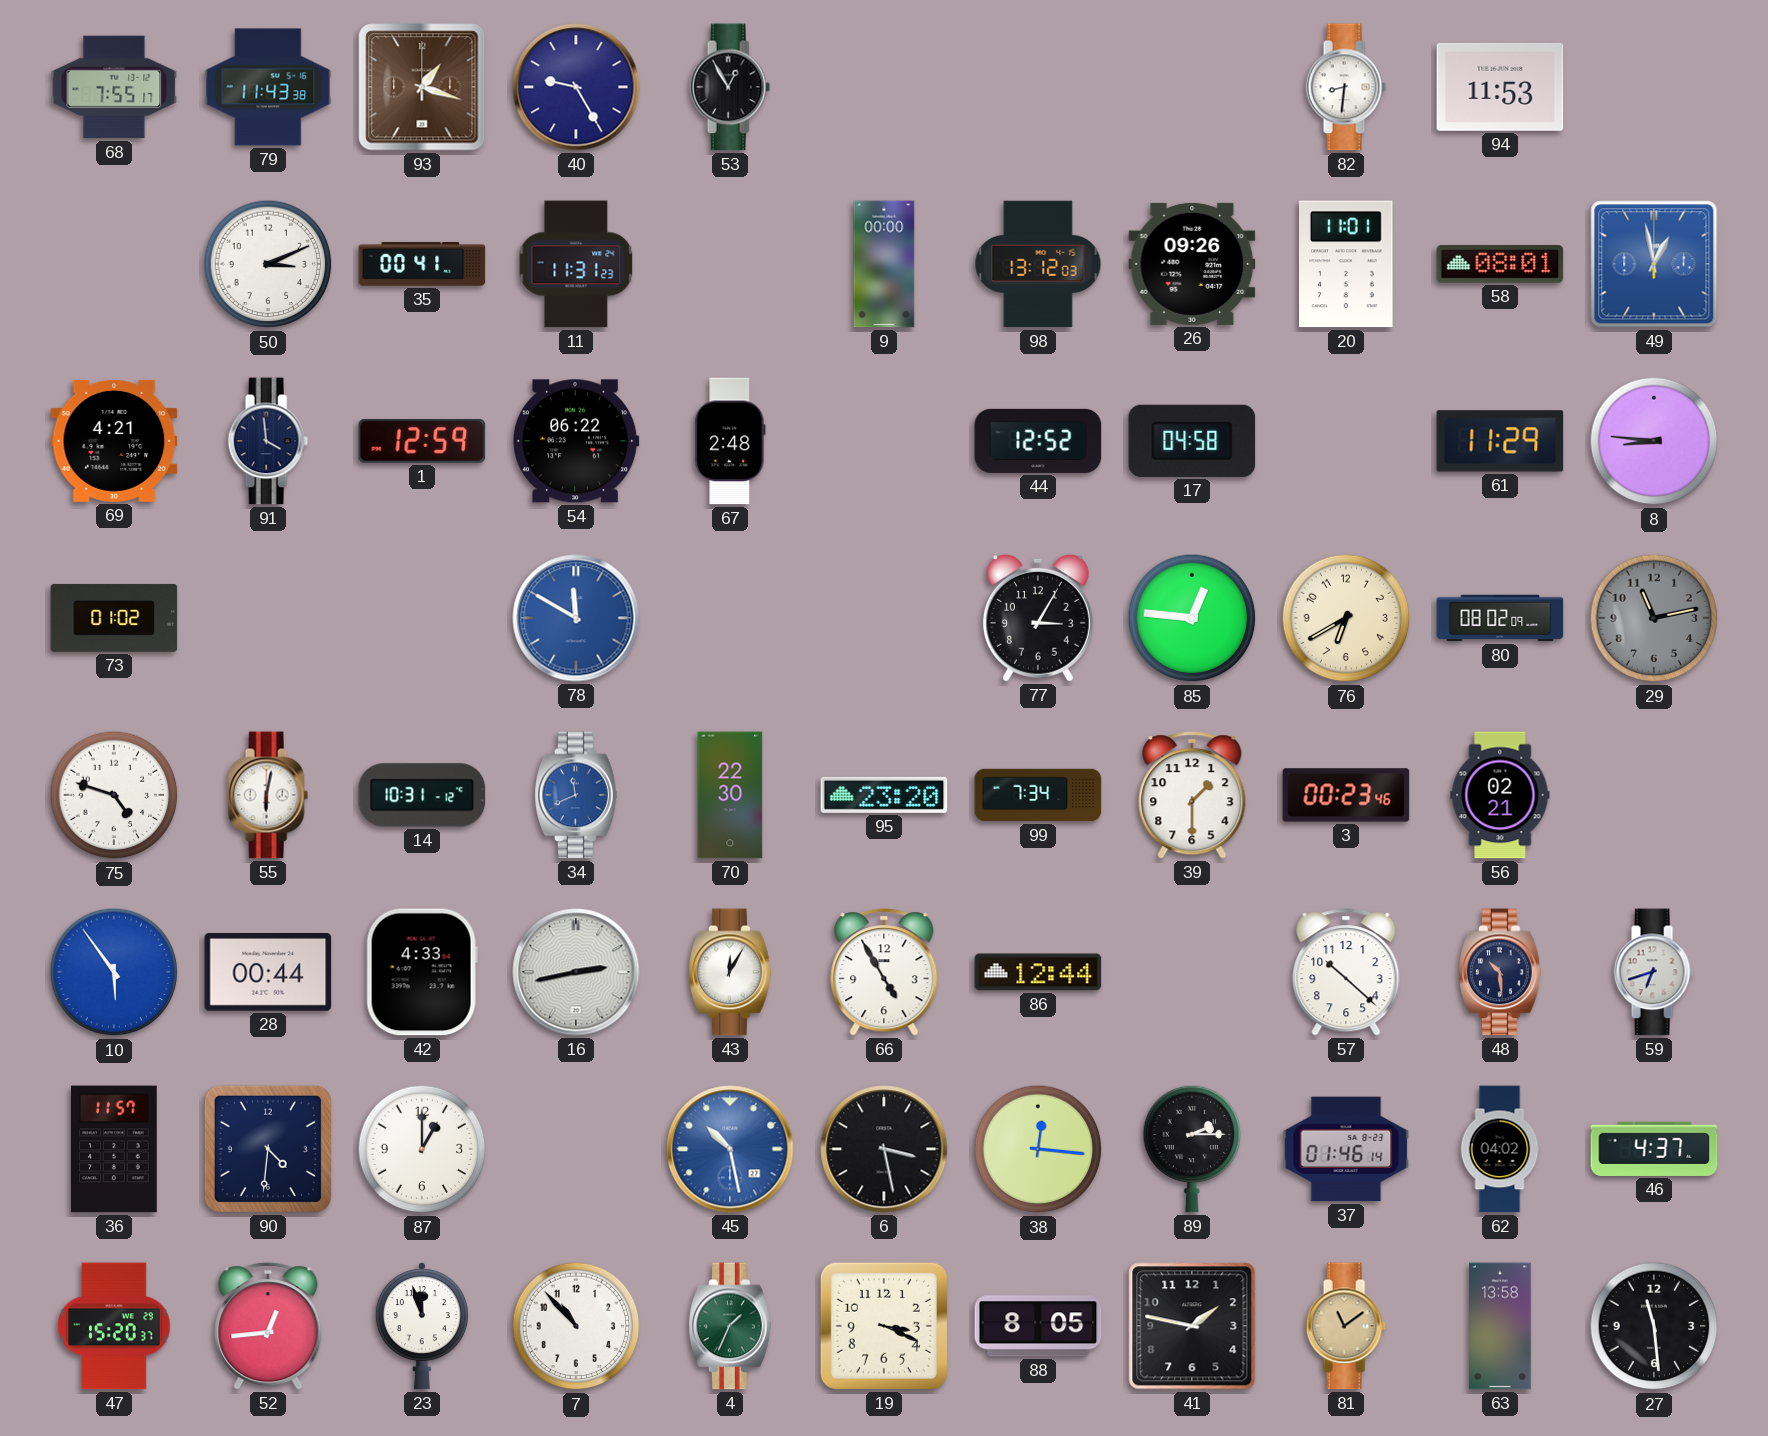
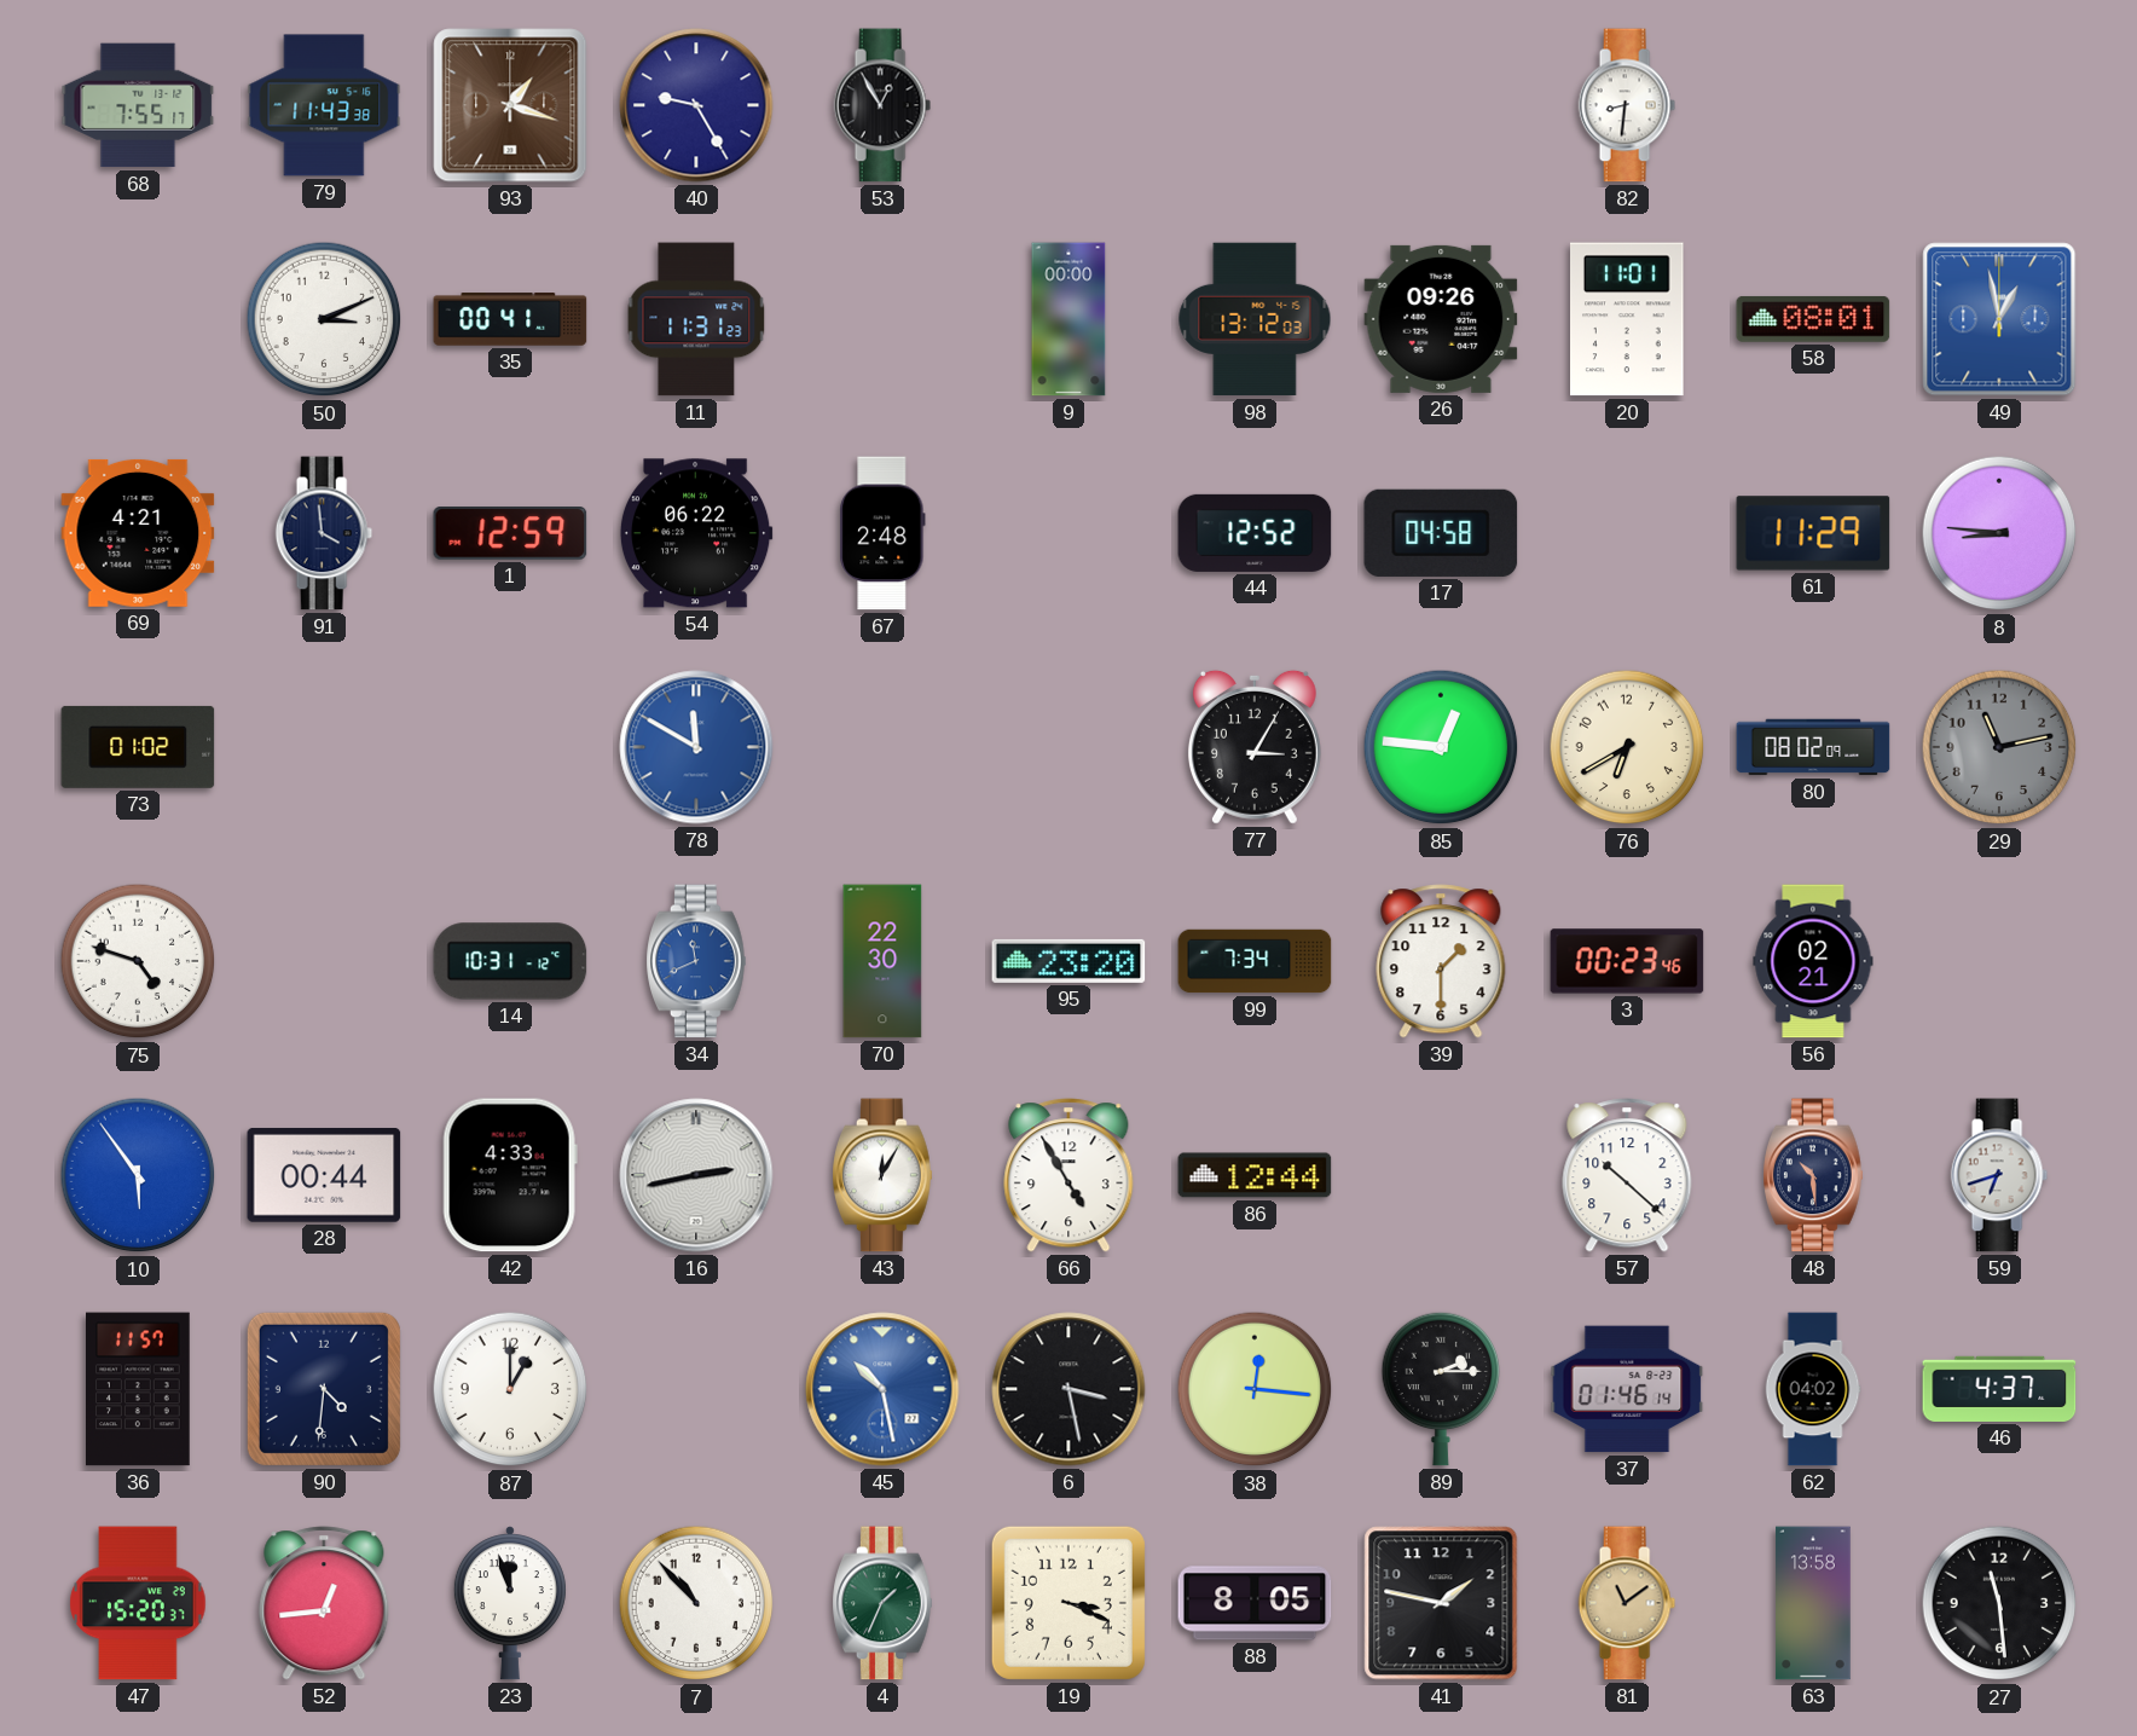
94: 11:53 -> none (1500, 87)
55: 6:02 -> none (268, 795)
